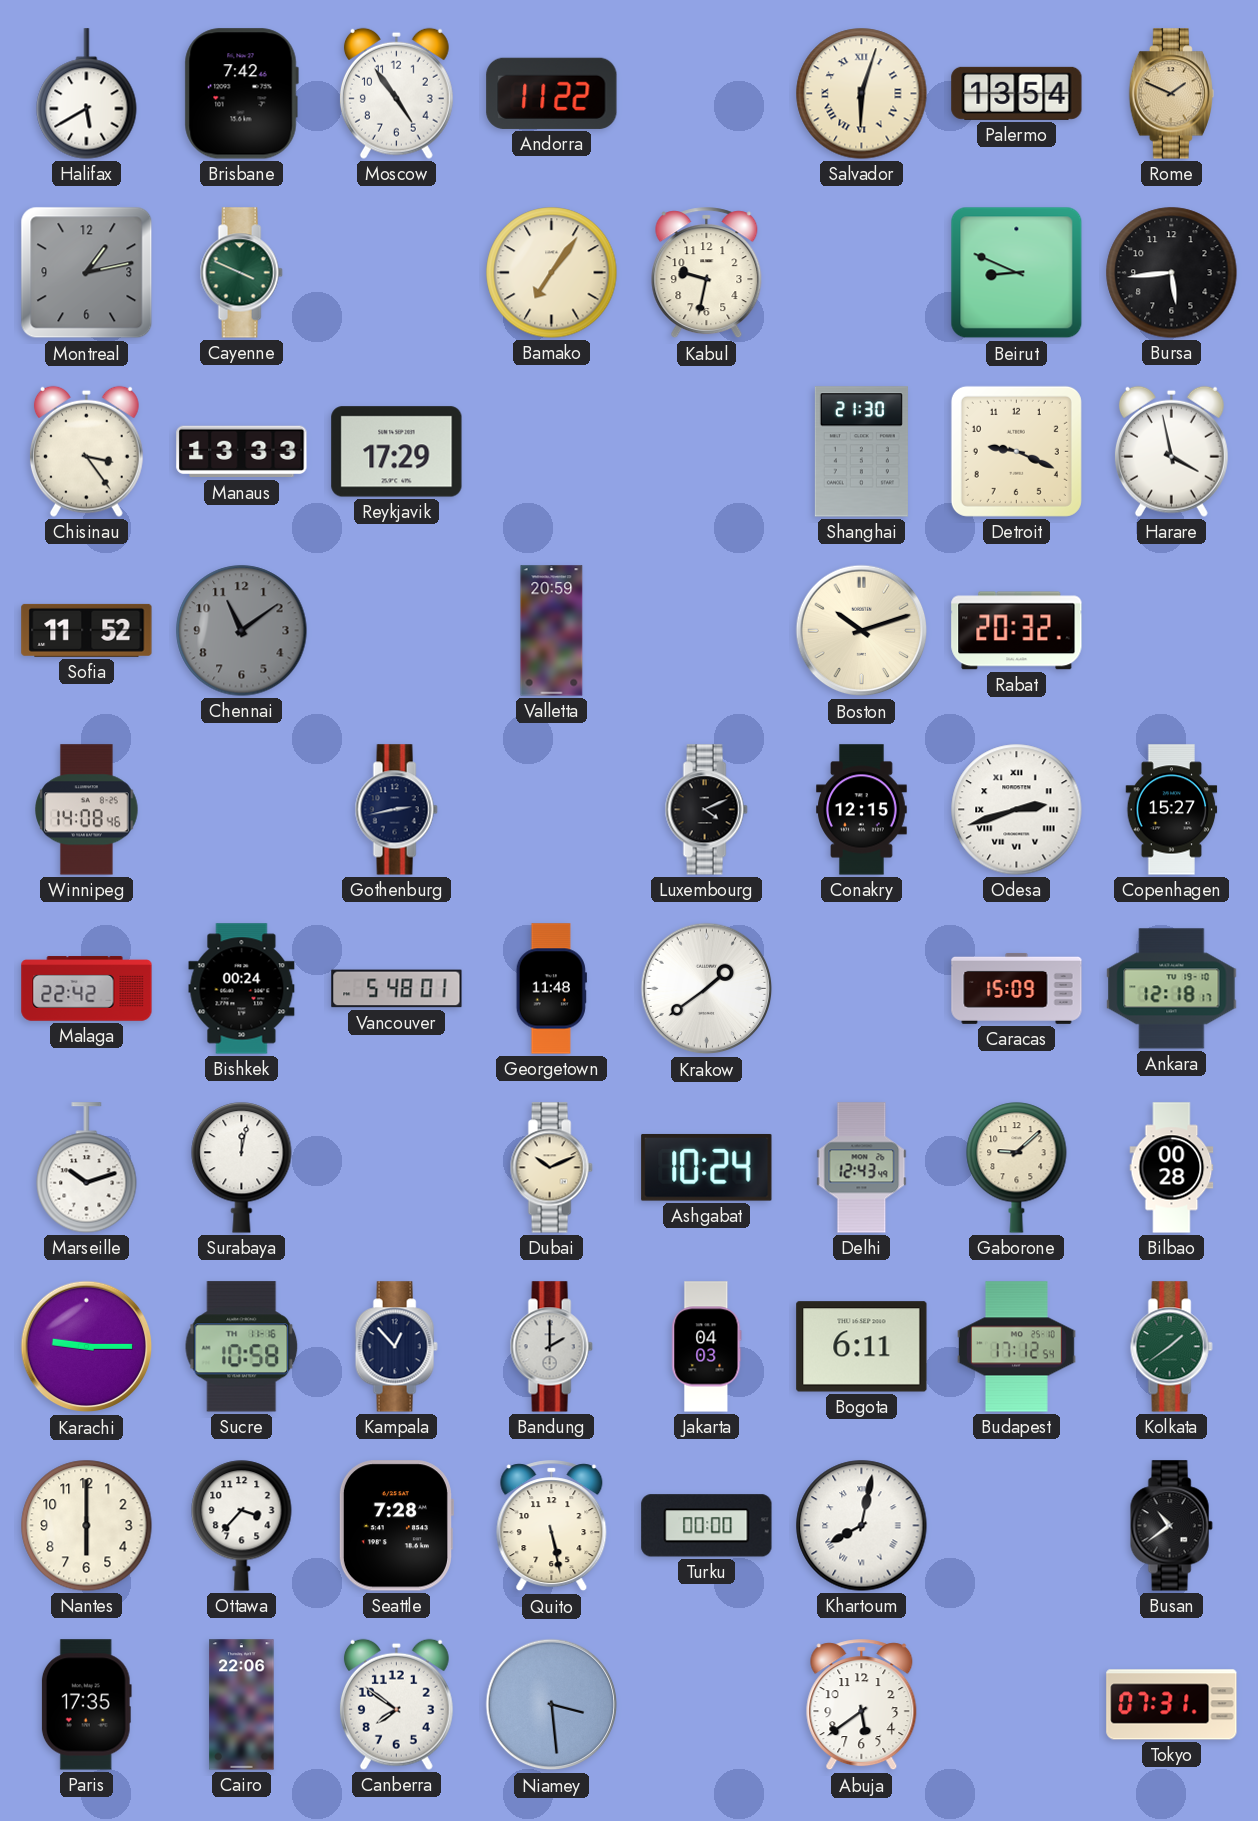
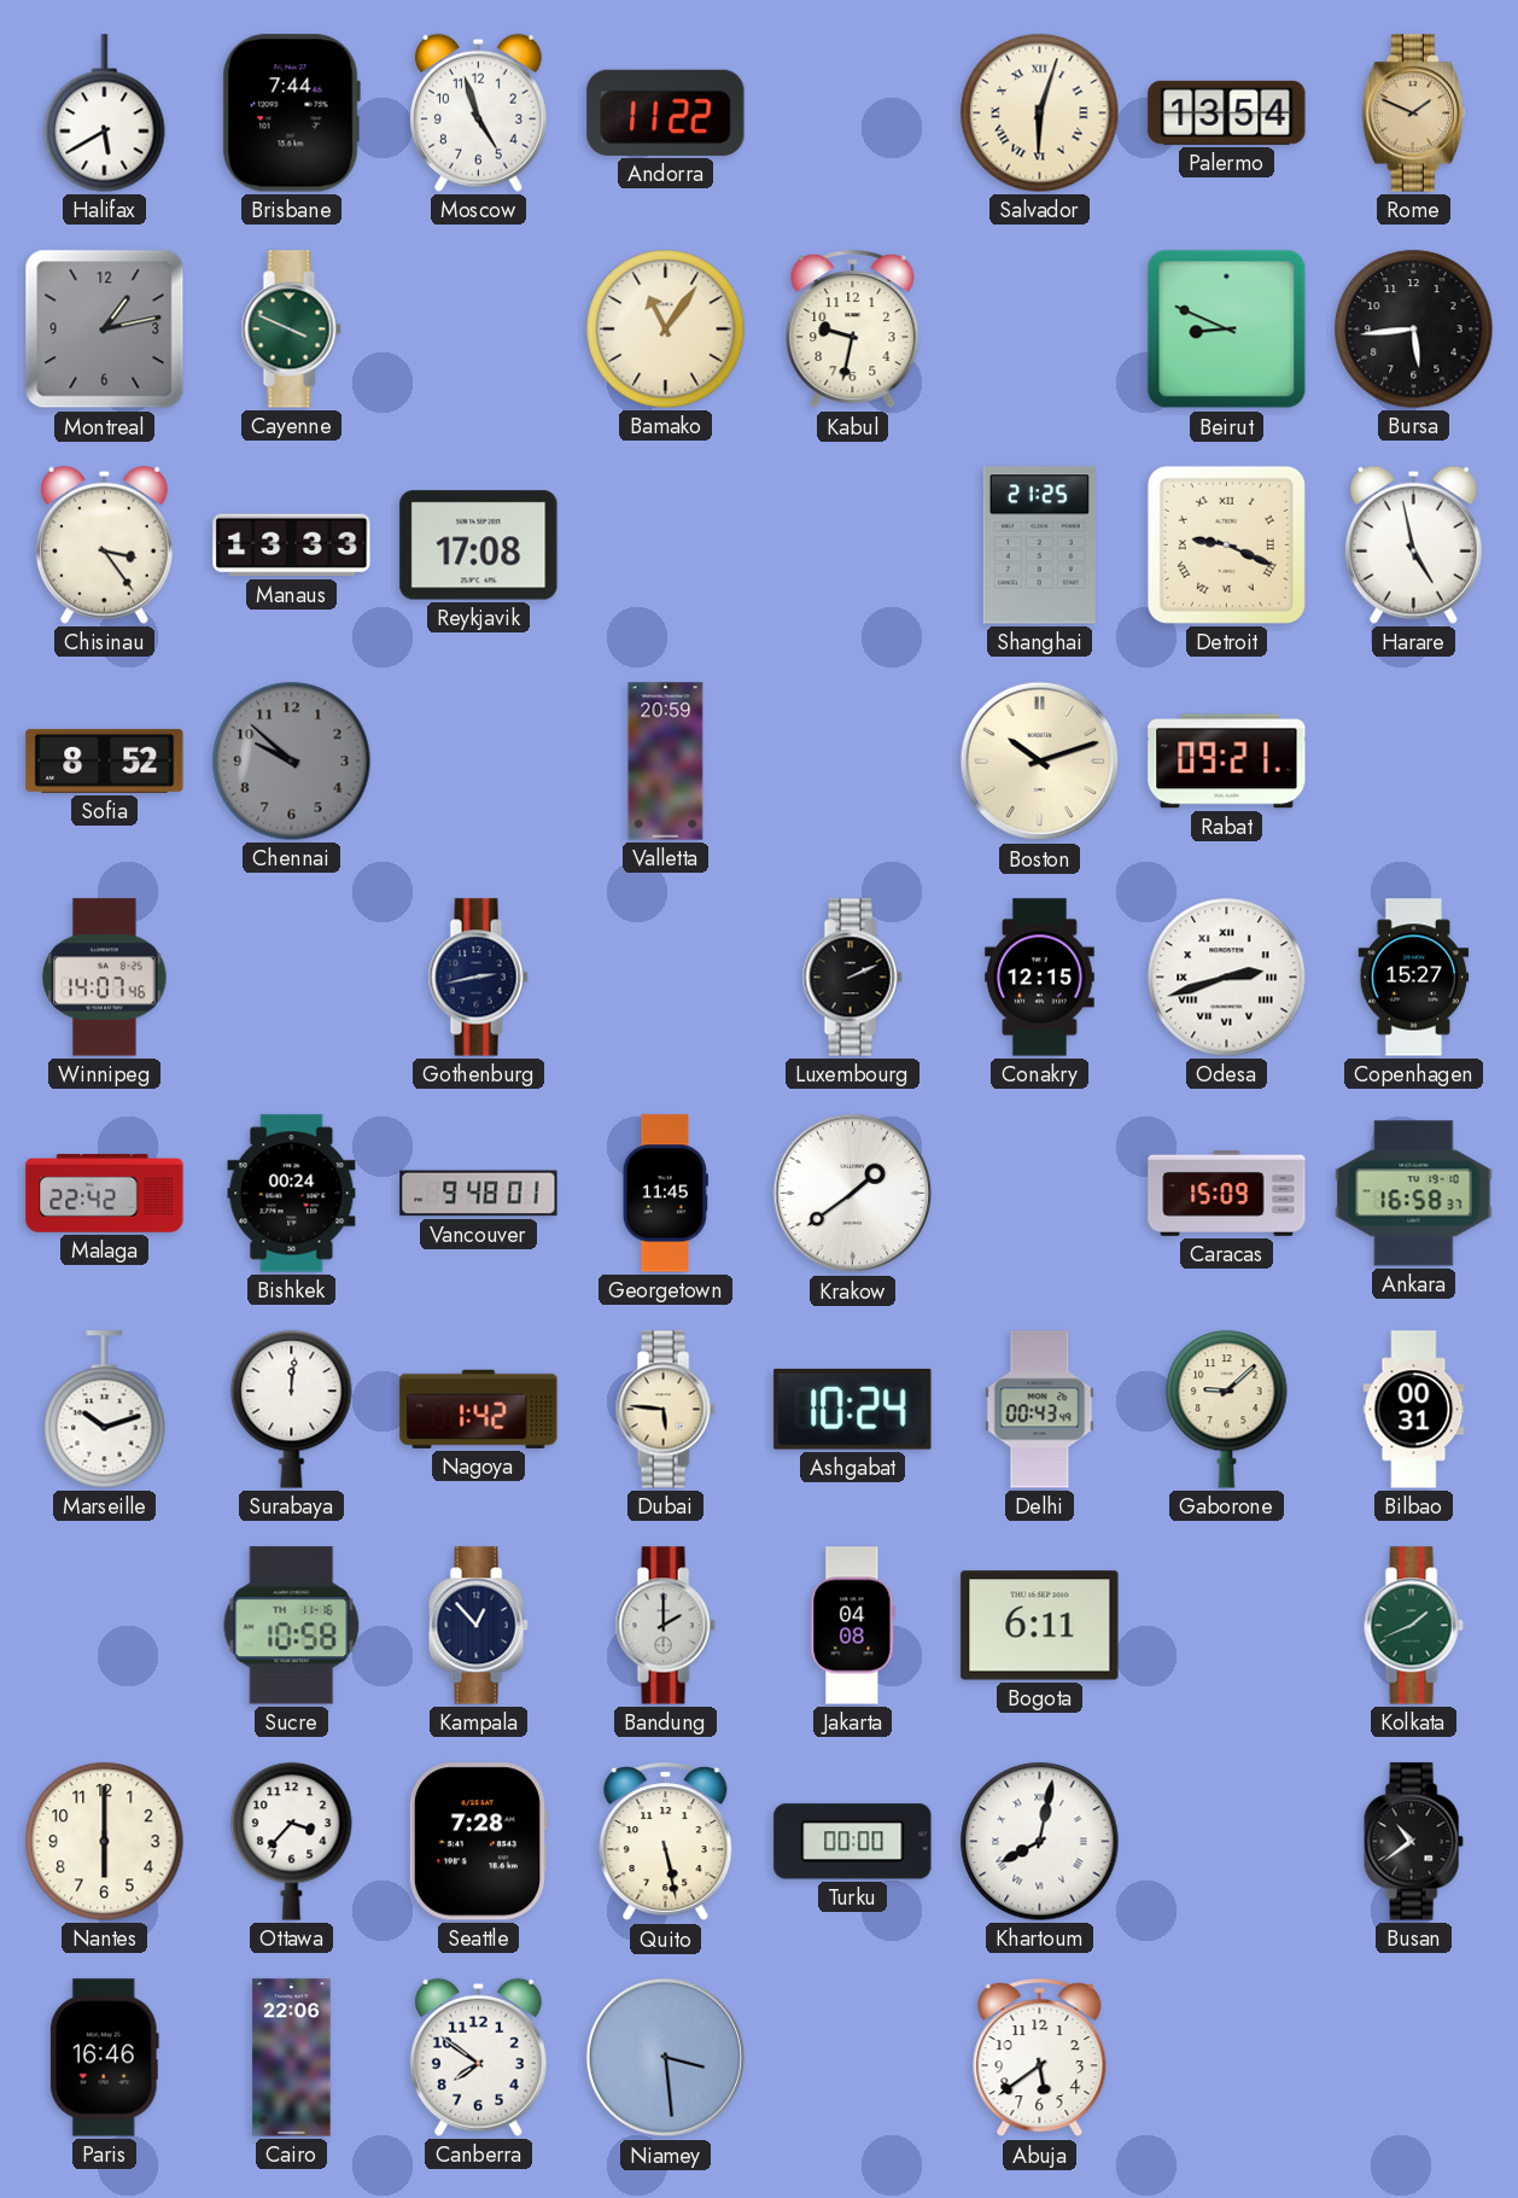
Brisbane: 7:42 -> 7:44 (291, 113)
Moscow: 4:54 -> 4:57 (478, 112)
Bamako: 7:06 -> 11:06 (666, 330)
Reykjavik: 17:29 -> 17:08 (479, 546)
Shanghai: 21:30 -> 21:25 (1039, 546)
Detroit numerals: Arabic -> Roman (1226, 544)
Harare: 3:58 -> 4:58 (1413, 544)
Sofia: 11:52 -> 8:52 (105, 760)
Chennai: 11:09 -> 9:52 (292, 762)
Rabat: 20:32 -> 09:21 (1227, 762)
Winnipeg: 14:08 -> 14:07 (105, 978)
Luxembourg: 4:11 -> 2:11 (852, 978)
Vancouver: 5:48 -> 9:48 (479, 1194)
Georgetown: 11:48 -> 11:45 (665, 1194)
Ankara: 12:18 -> 16:58 (1414, 1194)
Surabaya: 12:02 -> 12:01 (292, 1410)
Nagoya: none -> 1:42 (479, 1409)
Dubai: 10:11 -> 5:46 (665, 1410)
Delhi: 12:43 -> 00:43 (1040, 1410)
Bilbao: 00:28 -> 00:31 (1414, 1410)
Karachi: 9:15 -> none (87, 1347)
Jakarta: 04:03 -> 04:08 (853, 1626)
Budapest: 17:12 -> none (1017, 1347)
Kolkata: 1:39 -> 1:41 (1413, 1626)
Paris: 17:35 -> 16:46 (104, 2058)
Tokyo: 07:31 -> none (1172, 1705)
